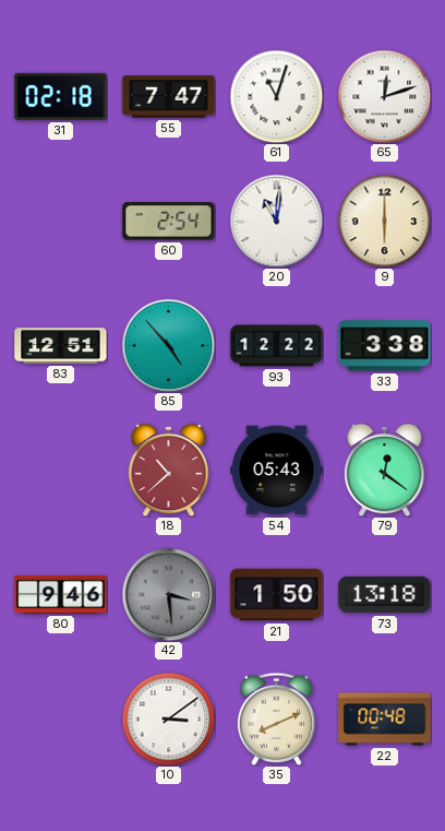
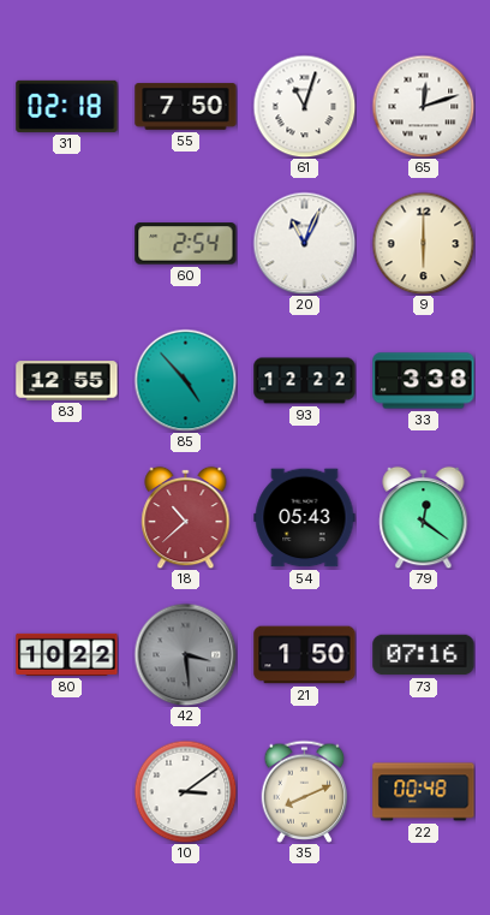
55: 7:47 -> 7:50 (186, 107)
20: 11:01 -> 11:04 (304, 243)
83: 12:51 -> 12:55 (67, 381)
80: 9:46 -> 10:22 (67, 654)
73: 13:18 -> 07:16 (424, 655)
